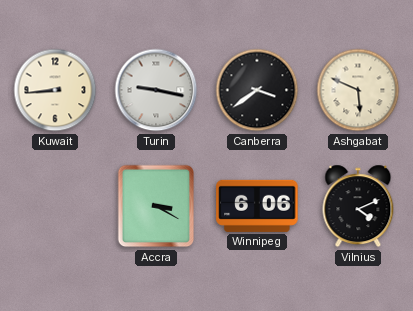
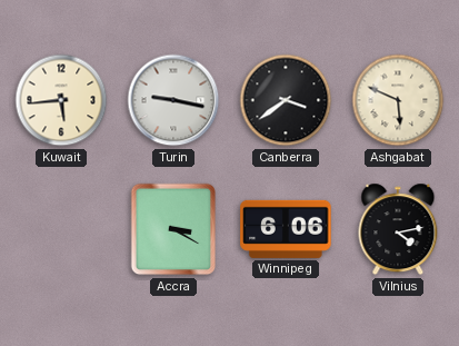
Kuwait: 8:44 -> 5:44 (61, 100)
Vilnius: 4:11 -> 4:13 (398, 229)
